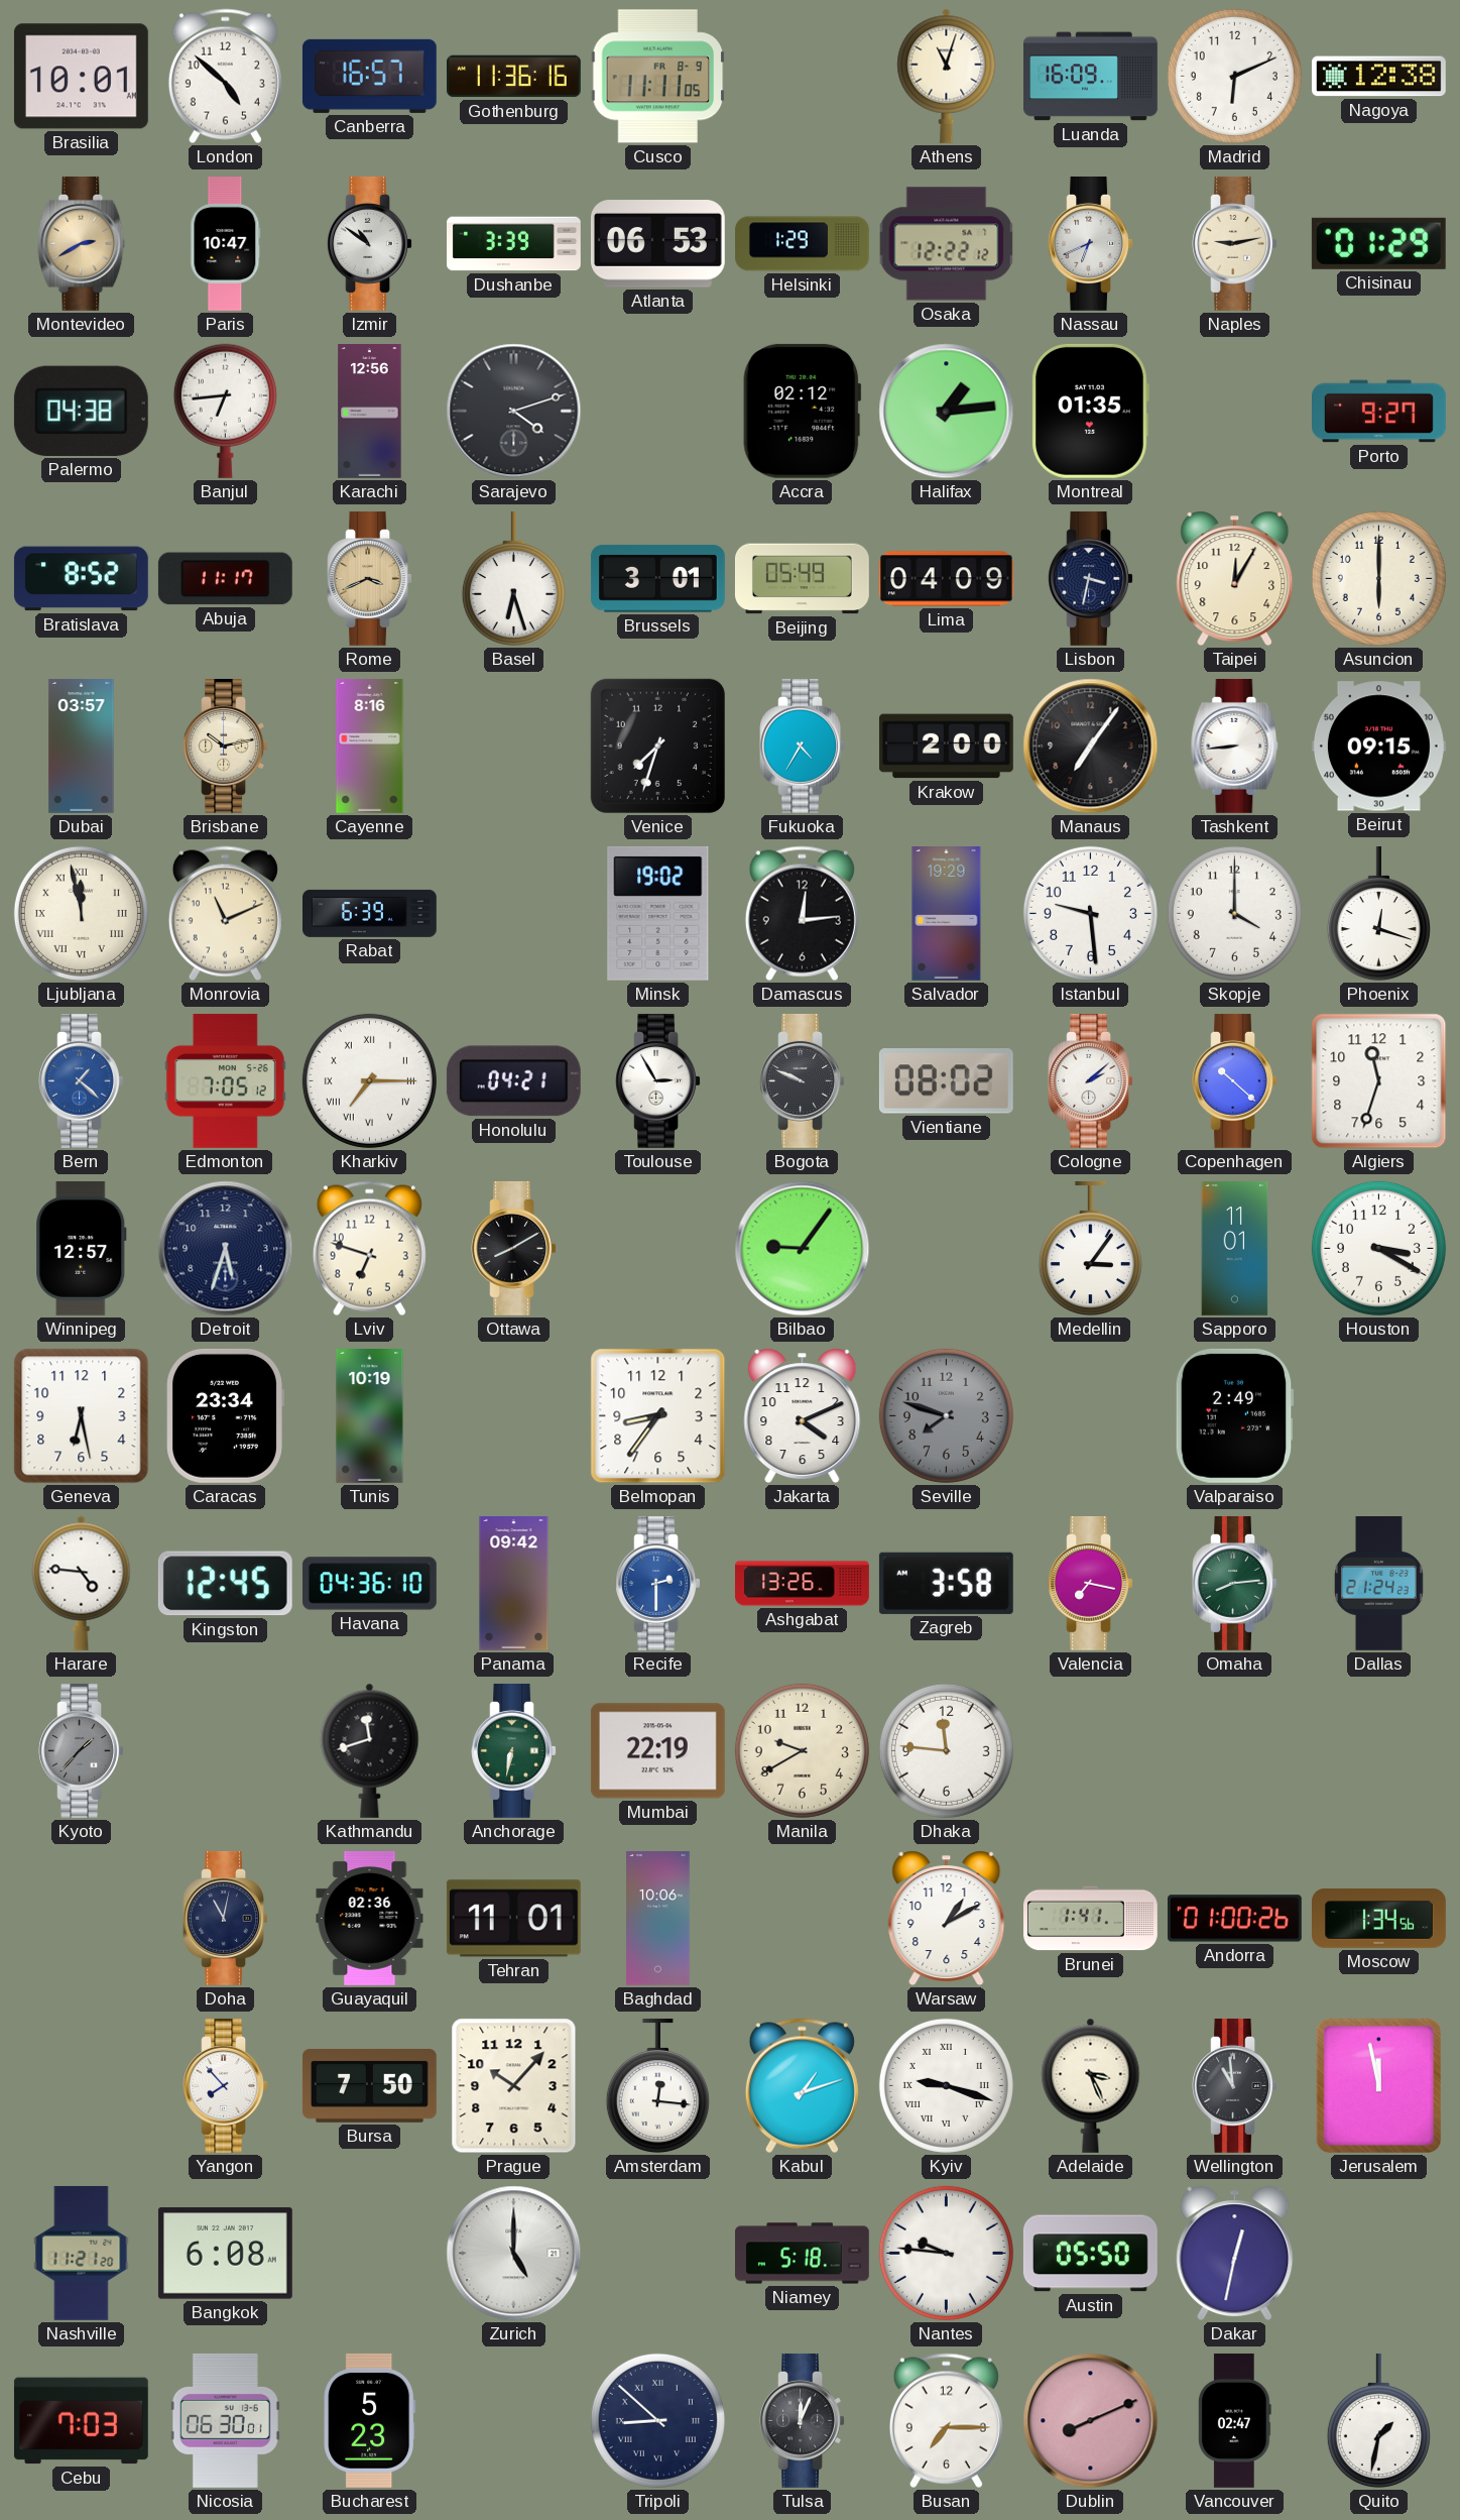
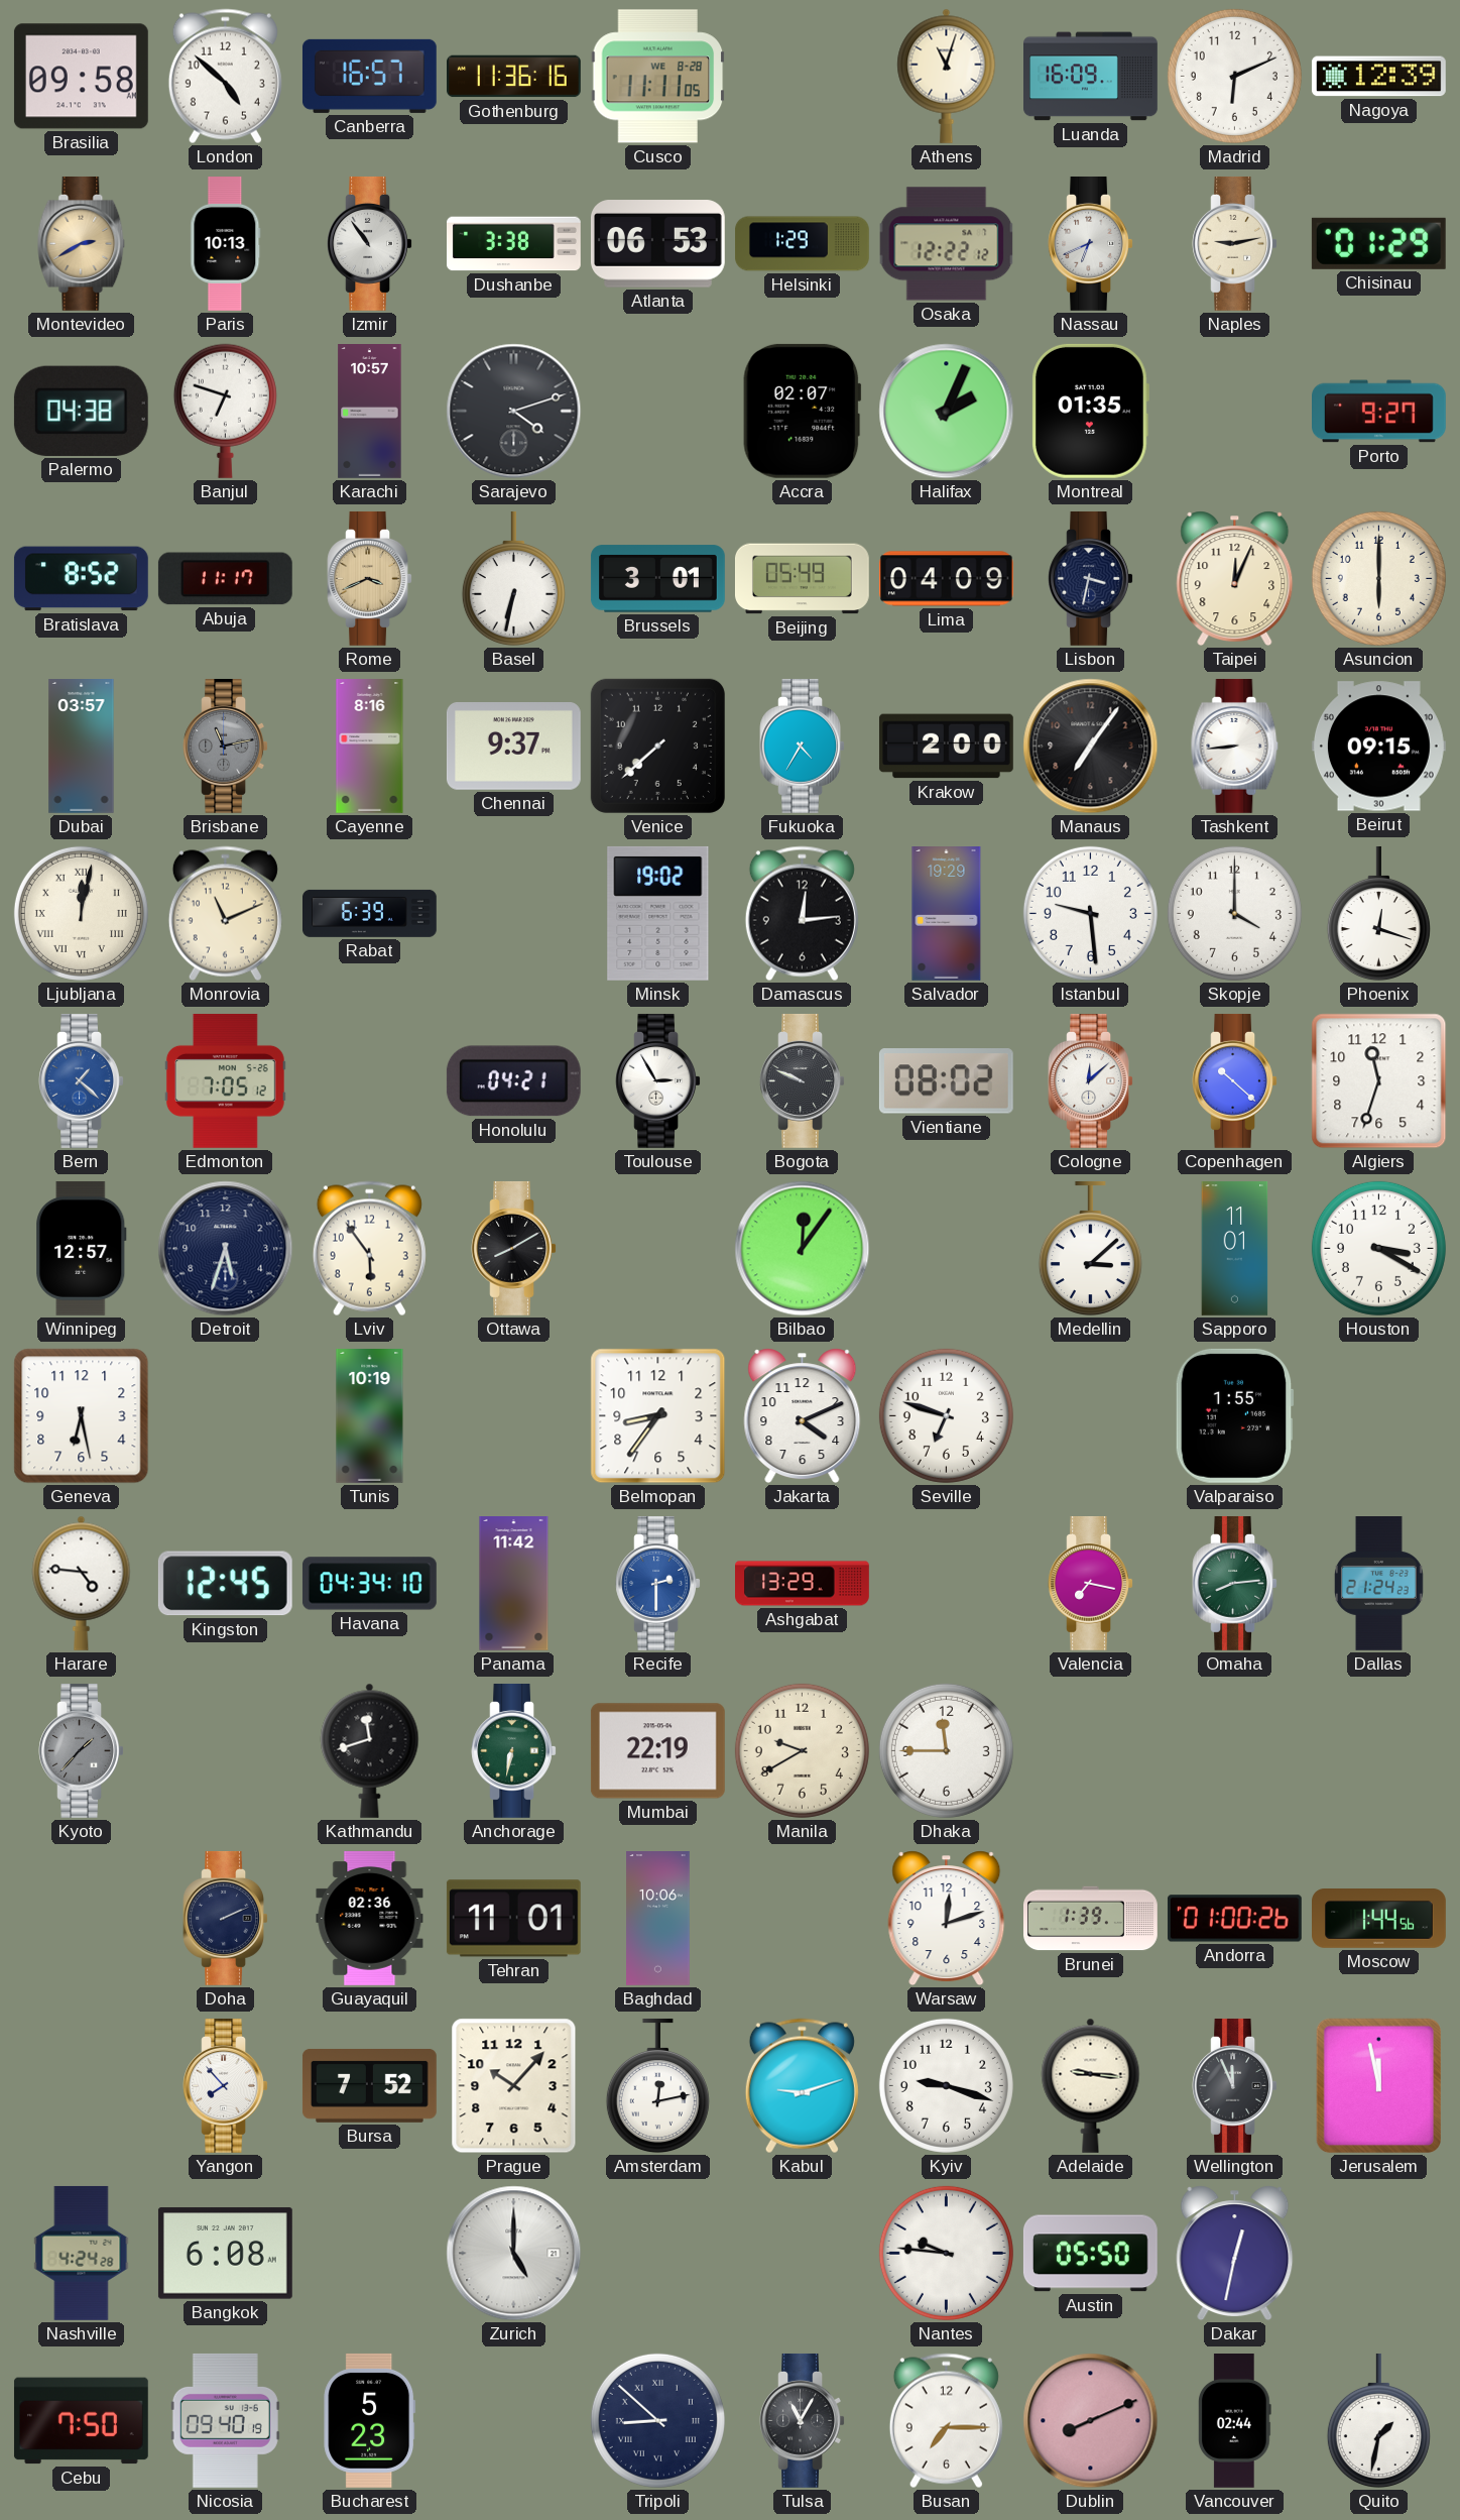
Brasilia: 10:01 -> 09:58 (81, 77)
Cusco date: FR 8-9 -> WE 8-28 (658, 77)
Nagoya: 12:38 -> 12:39 (1378, 77)
Paris: 10:47 -> 10:13 (226, 244)
Izmir: 10:51 -> 10:54 (369, 243)
Dushanbe: 3:39 -> 3:38 (514, 244)
Banjul: 6:44 -> 6:48 (225, 411)
Karachi: 12:56 -> 10:57 (370, 412)
Accra: 02:12 -> 02:07 (803, 411)
Halifax: 1:14 -> 2:04 (947, 412)
Basel: 6:27 -> 6:32 (513, 579)
Taipei: 12:05 -> 12:04 (1235, 579)
Brisbane: 10:13 -> 11:13 (225, 746)
Brisbane dial: cream -> grey (225, 746)
Chennai: none -> 9:37 (513, 747)
Venice: 7:33 -> 7:38 (657, 746)
Ljubljana: 11:58 -> 12:02 (81, 913)
Kharkiv: 7:15 -> none (369, 1080)
Cologne: 2:08 -> 12:08 (1090, 1080)
Lviv: 6:48 -> 5:54 (369, 1249)
Bilbao: 9:06 -> 12:06 (803, 1249)
Medellin: 3:06 -> 3:08 (1090, 1249)
Caracas: 23:34 -> none (225, 1415)
Seville: 7:48 -> 6:48 (946, 1415)
Seville dial: grey -> white (946, 1415)
Valparaiso: 2:49 -> 1:55 (1234, 1415)
Havana: 04:36 -> 04:34 (369, 1584)
Panama: 09:42 -> 11:42 (514, 1584)
Ashgabat: 13:26 -> 13:29 (803, 1584)
Zagreb: 3:58 -> none (946, 1583)
Dhaka: 11:46 -> 11:45 (946, 1750)
Doha: 11:02 -> 2:11 (225, 1918)
Warsaw: 1:10 -> 12:12 (947, 1919)
Brunei: 1:41 -> 1:39 (1091, 1919)
Moscow: 1:34 -> 1:44 (1379, 1919)
Bursa: 7:50 -> 7:52 (369, 2085)
Amsterdam: 12:16 -> 12:13 (657, 2086)
Kabul: 1:12 -> 9:12 (802, 2086)
Kyiv numerals: Roman -> Arabic (946, 2085)
Adelaide: 3:26 -> 9:16 (1091, 2085)
Wellington: 10:59 -> 11:56 (1234, 2085)
Nashville: 11:21 -> 4:24 (82, 2253)
Niamey: 5:18 -> none (803, 2254)
Cebu: 7:03 -> 7:50 (81, 2421)
Nicosia: 06:30 -> 09:40 (225, 2420)
Tulsa: 12:04 -> 11:05 (802, 2420)
Vancouver: 02:47 -> 02:44 (1235, 2421)
